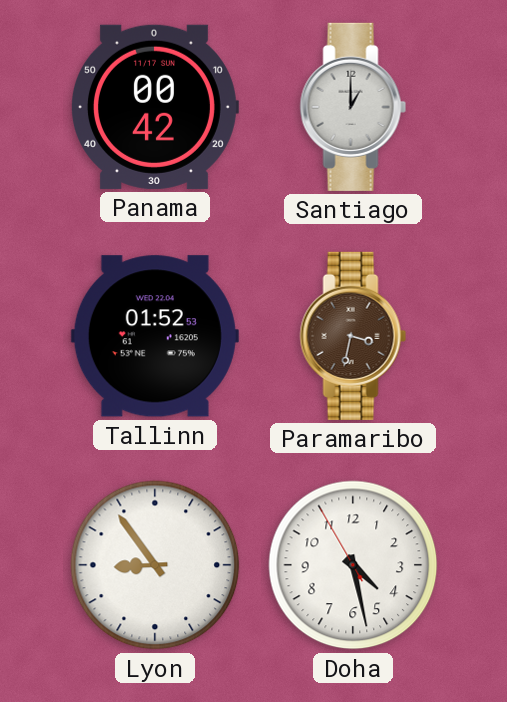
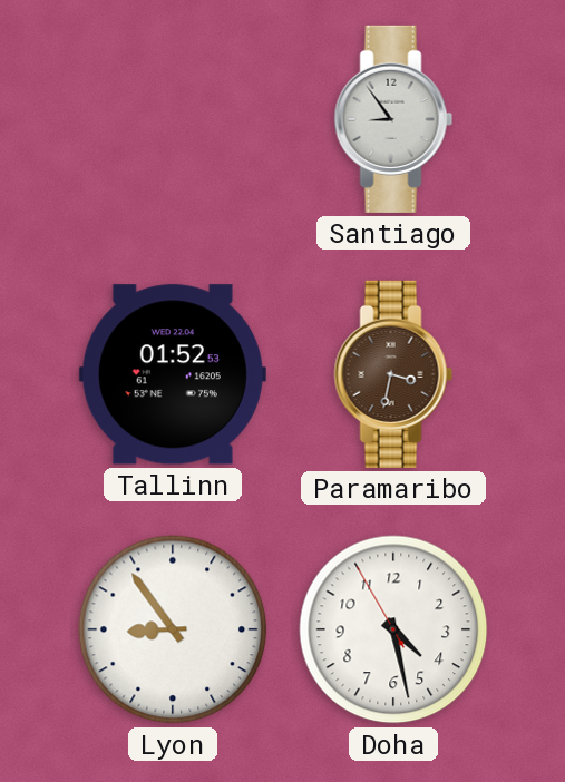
Panama: 00:42 -> none (154, 107)
Santiago: 1:00 -> 8:54 (393, 119)
